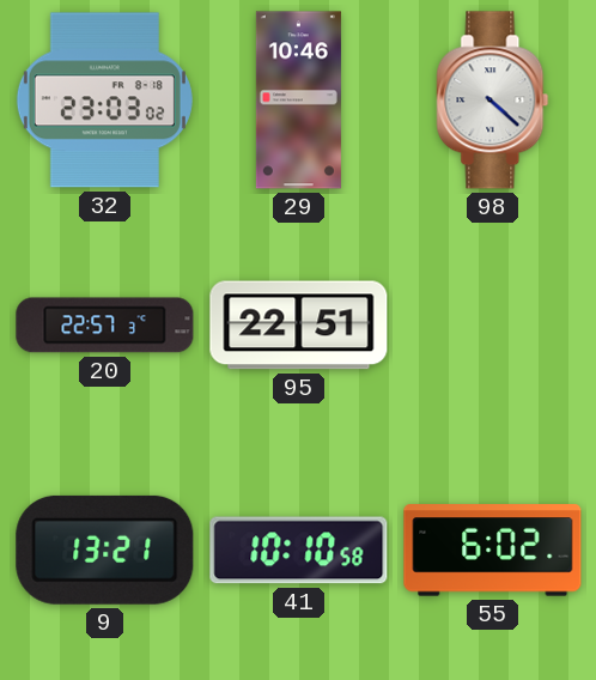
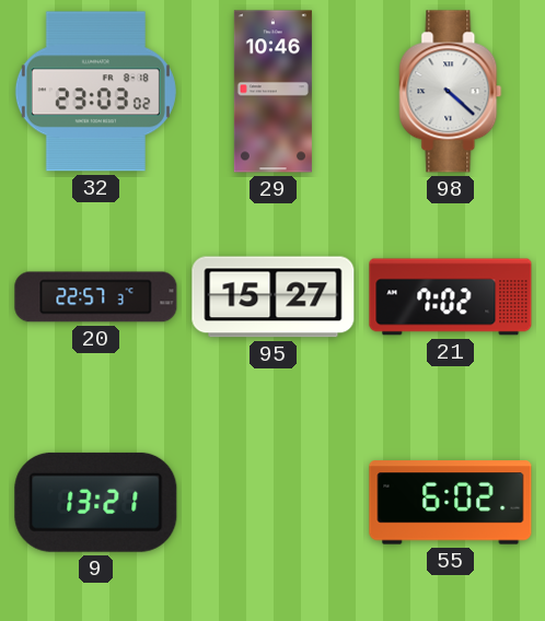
95: 22:51 -> 15:27 (274, 297)
21: none -> 7:02 (451, 297)
41: 10:10 -> none (299, 551)
